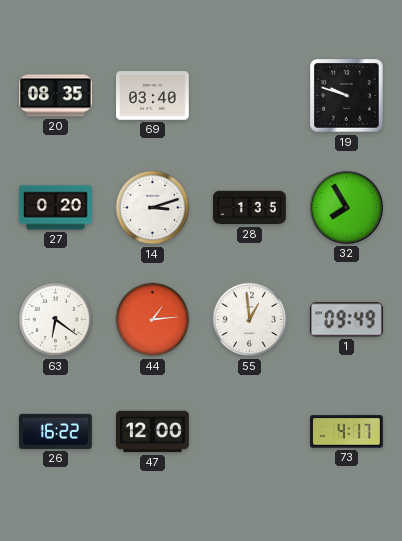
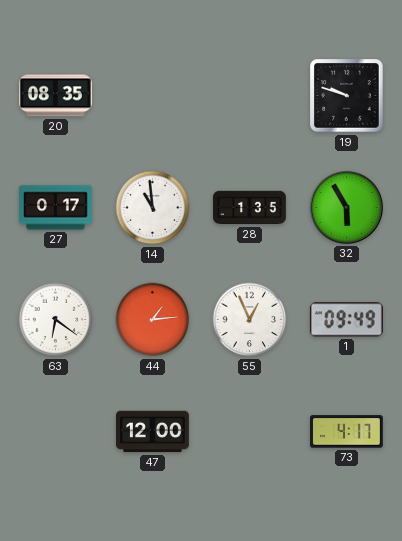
69: 03:40 -> none (153, 96)
27: 0:20 -> 0:17 (56, 208)
14: 3:12 -> 10:59 (153, 208)
32: 7:55 -> 5:55 (346, 207)
55: 12:59 -> 12:56 (250, 320)
26: 16:22 -> none (56, 431)
